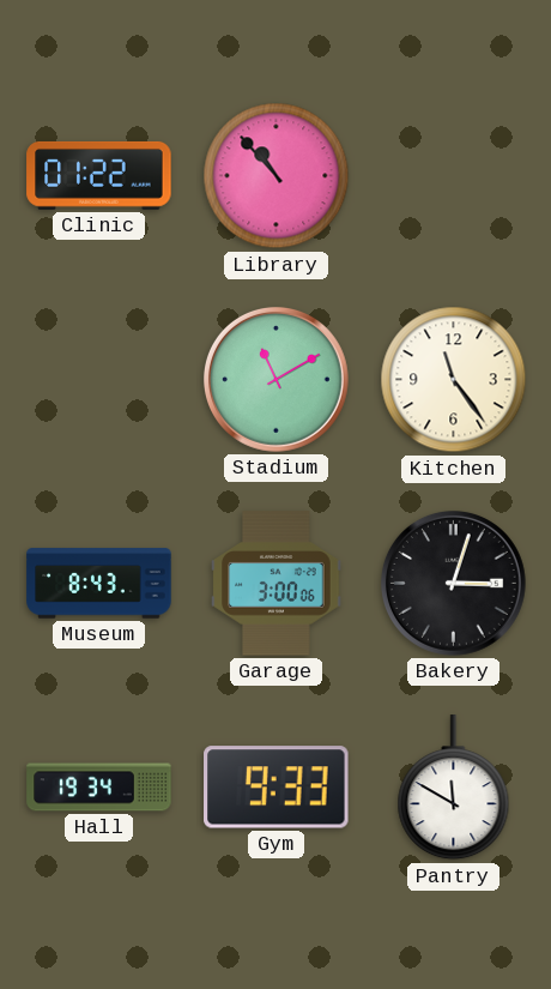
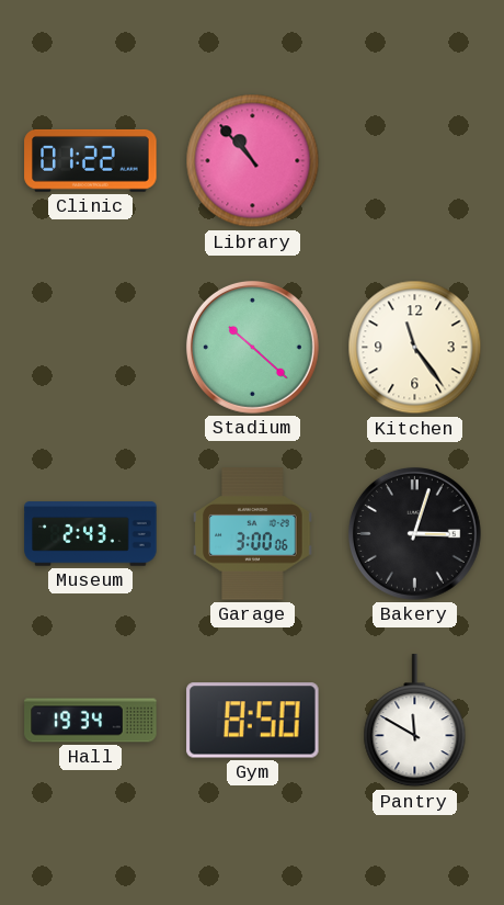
Stadium: 11:10 -> 10:22 (252, 347)
Museum: 8:43 -> 2:43 (91, 534)
Gym: 9:33 -> 8:50 (253, 721)
